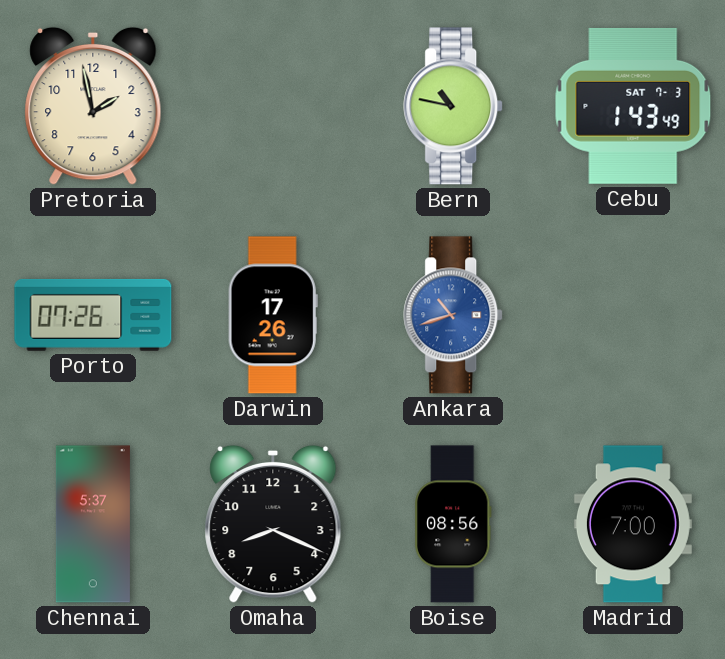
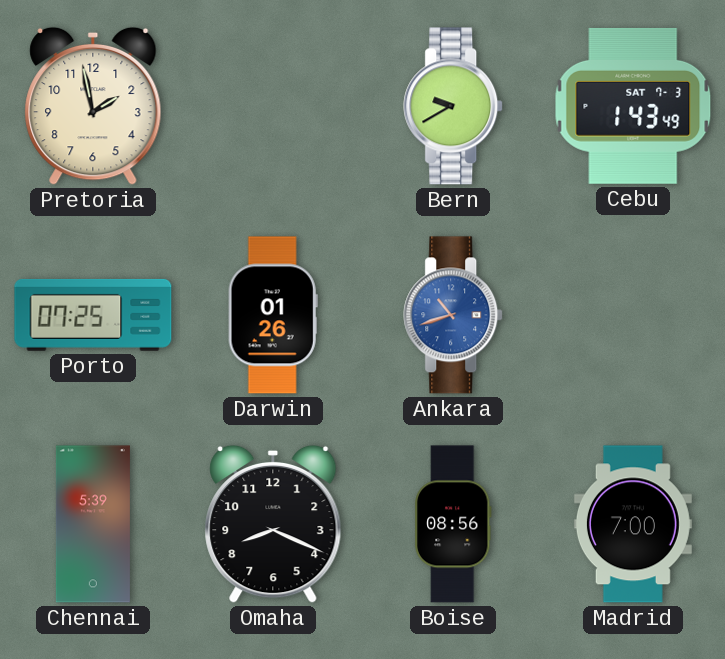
Bern: 10:47 -> 9:40 (454, 106)
Porto: 07:26 -> 07:25 (93, 315)
Darwin: 17:26 -> 01:26 (273, 315)
Chennai: 5:37 -> 5:39 (93, 524)
